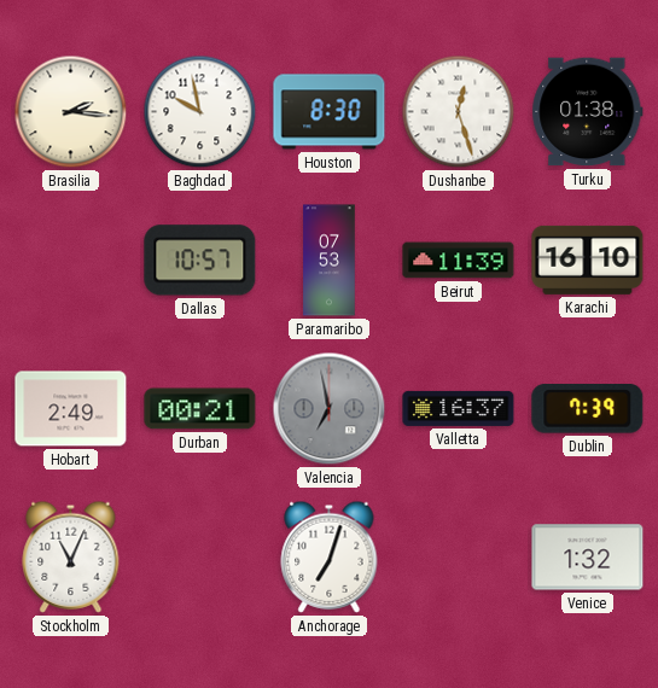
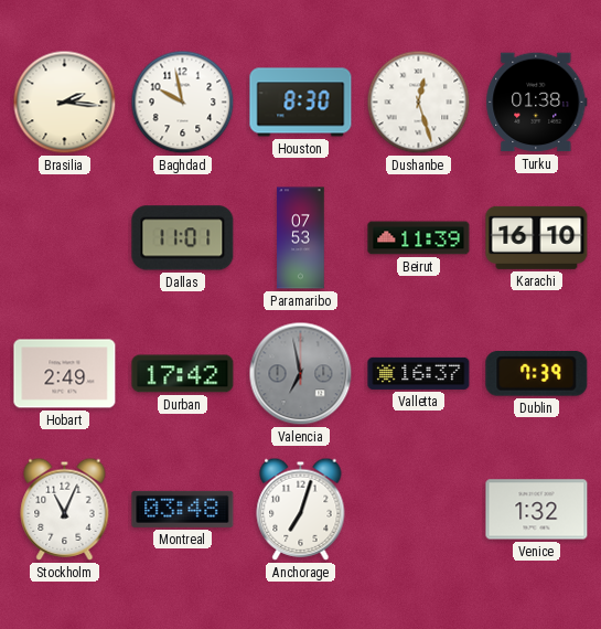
Dallas: 10:57 -> 11:01 (183, 238)
Durban: 00:21 -> 17:42 (183, 374)
Montreal: none -> 03:48 (183, 509)
